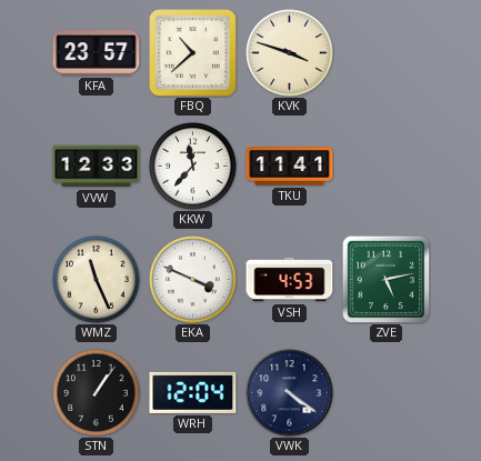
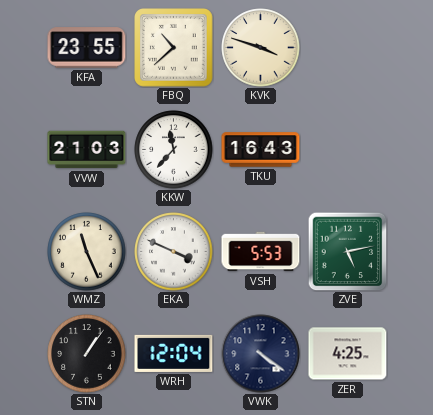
KFA: 23:57 -> 23:55 (87, 48)
VVW: 12:33 -> 21:03 (87, 150)
TKU: 11:41 -> 16:43 (261, 150)
VSH: 4:53 -> 5:53 (261, 252)
ZER: none -> 4:25 (348, 354)
